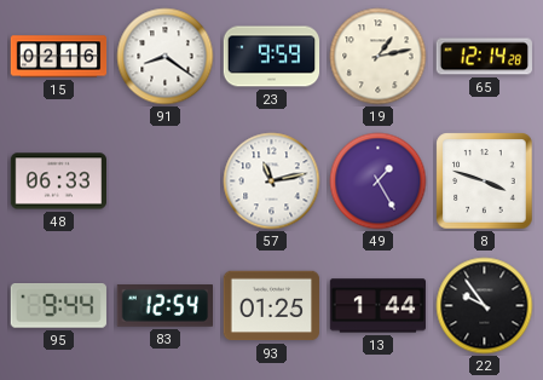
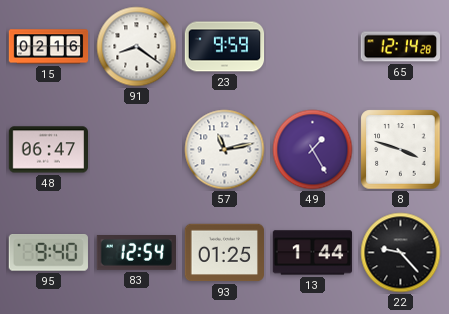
19: 1:13 -> none (379, 57)
48: 06:33 -> 06:47 (49, 150)
95: 9:44 -> 9:40 (48, 253)
22: 9:54 -> 9:23 (401, 253)
